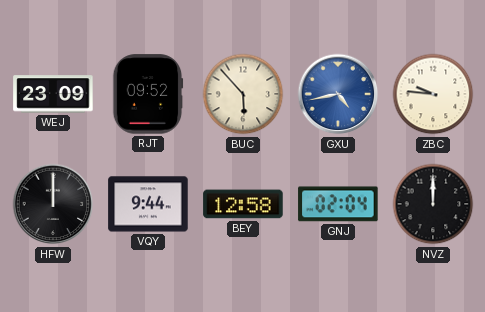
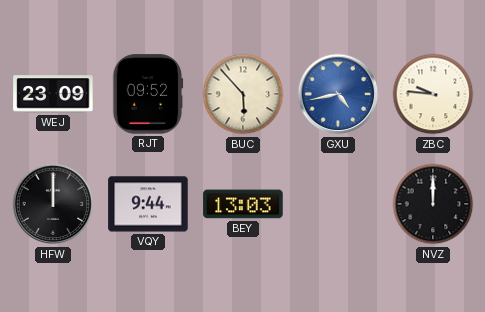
BEY: 12:58 -> 13:03 (243, 204)
GNJ: 02:04 -> none (338, 204)
